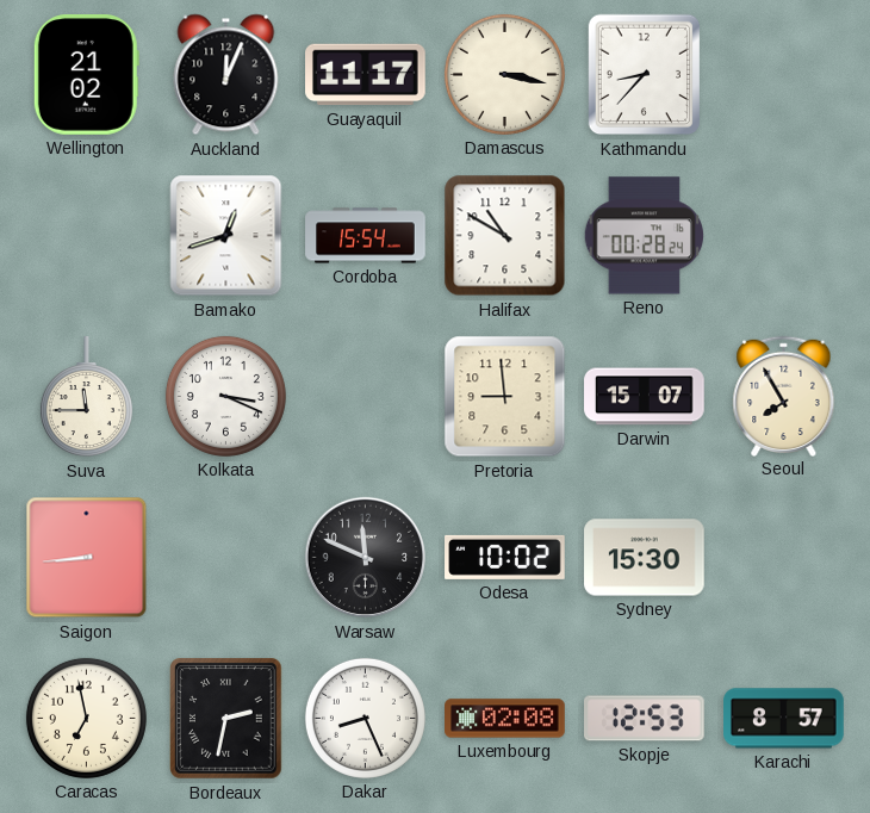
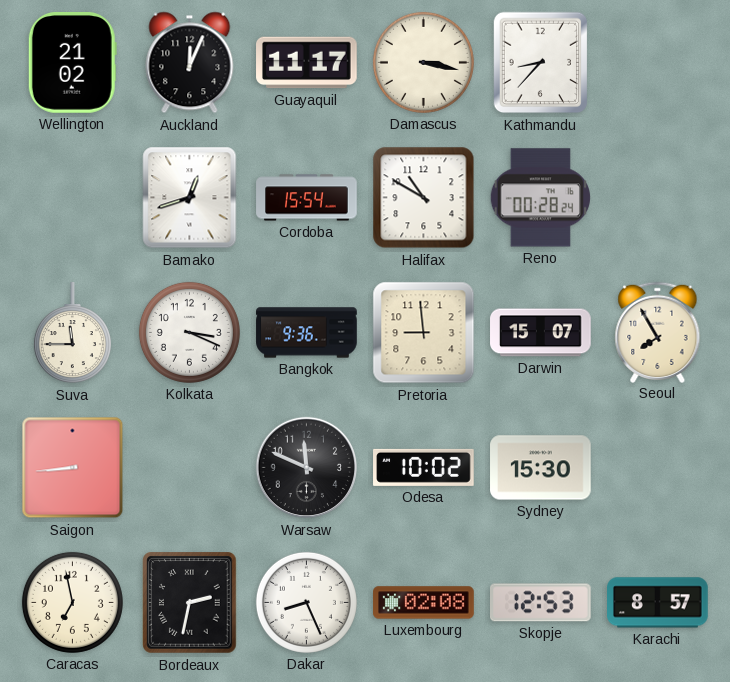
Bangkok: none -> 9:36 (307, 333)
